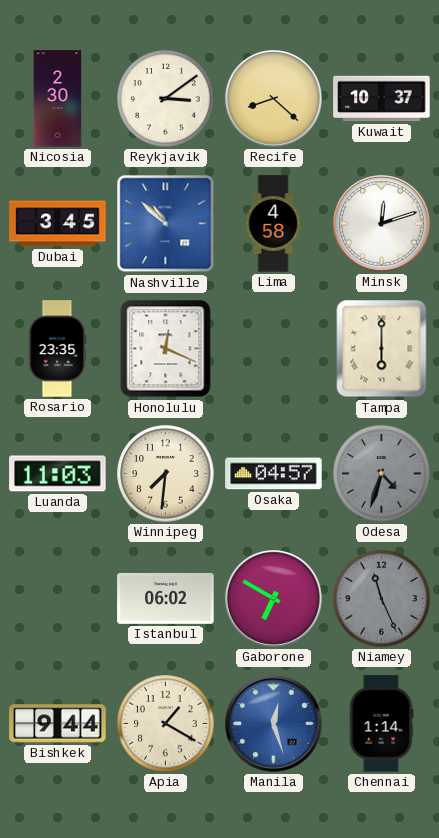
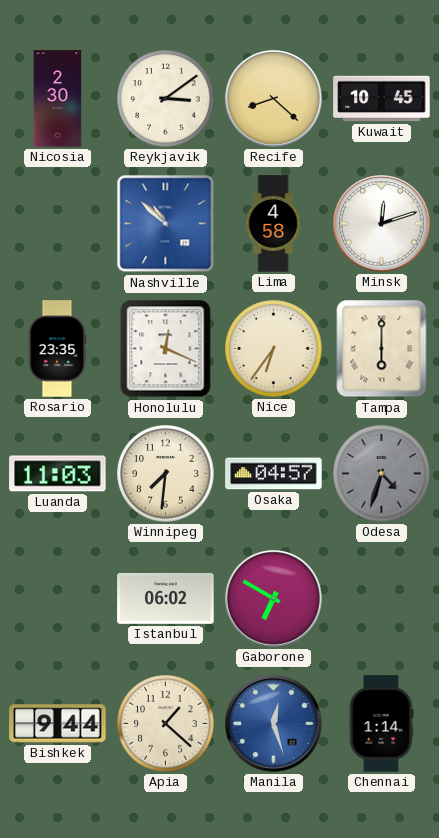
Kuwait: 10:37 -> 10:45 (382, 99)
Dubai: 3:45 -> none (58, 224)
Nice: none -> 6:36 (274, 349)
Niamey: 11:26 -> none (382, 599)
Apia: 1:20 -> 1:22 (166, 724)
